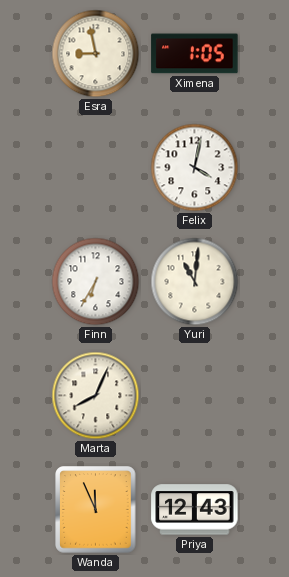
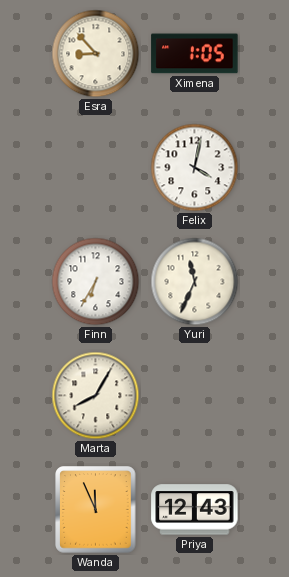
Esra: 8:58 -> 8:53 (96, 54)
Yuri: 11:01 -> 11:34 (195, 282)
Marta: 8:04 -> 8:05 (96, 396)
